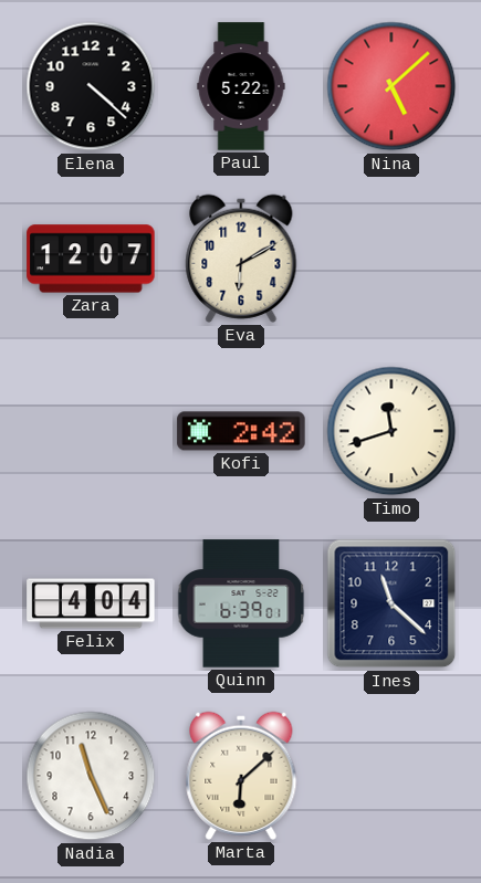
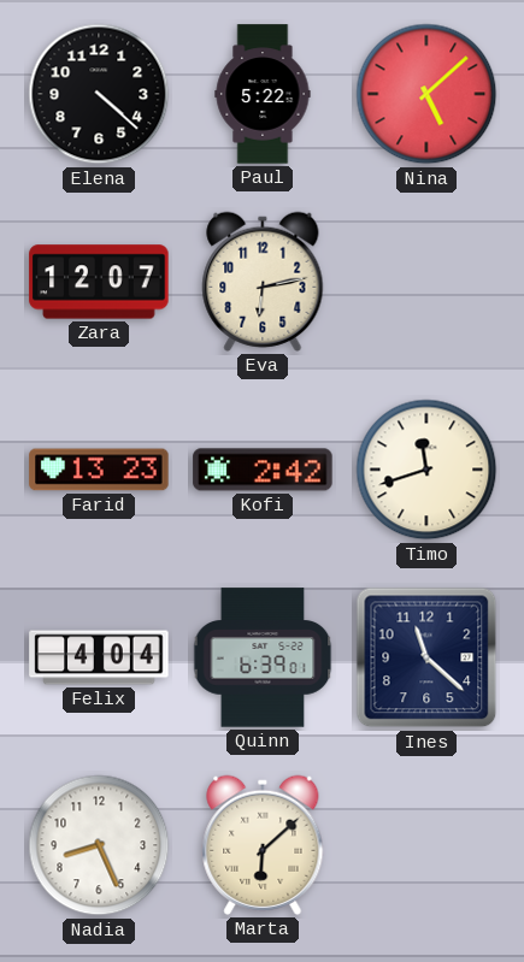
Eva: 6:10 -> 6:13 (263, 282)
Farid: none -> 13:23 (99, 470)
Nadia: 11:26 -> 8:26 (99, 845)
